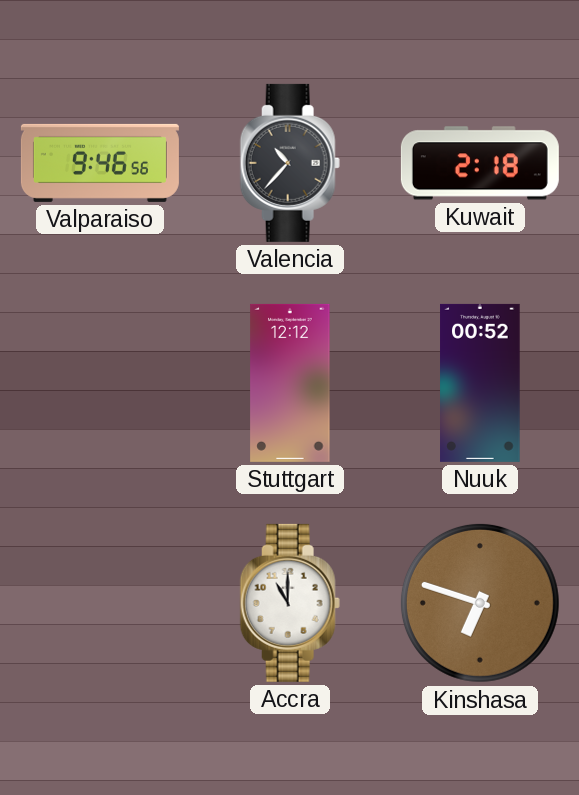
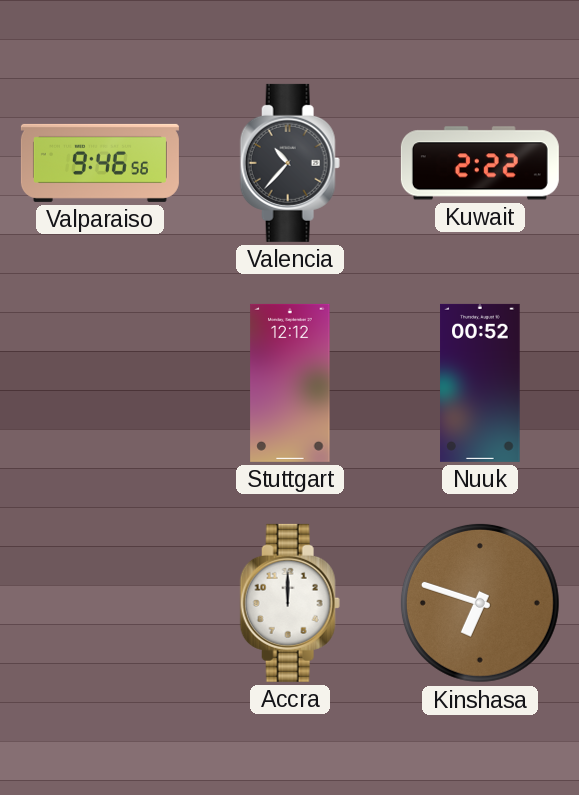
Kuwait: 2:18 -> 2:22 (480, 163)
Accra: 11:00 -> 12:00 (290, 603)
